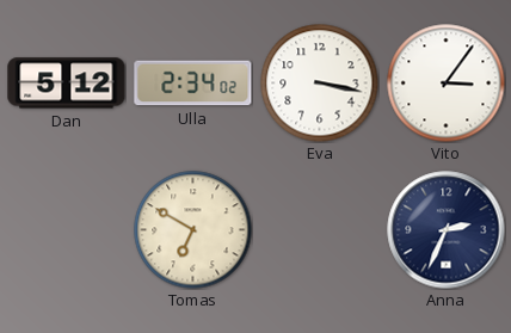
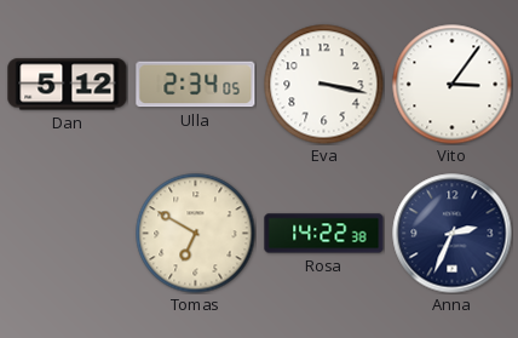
Ulla: 2:34:02 -> 2:34:05 (196, 85)
Rosa: none -> 14:22 (324, 234)
